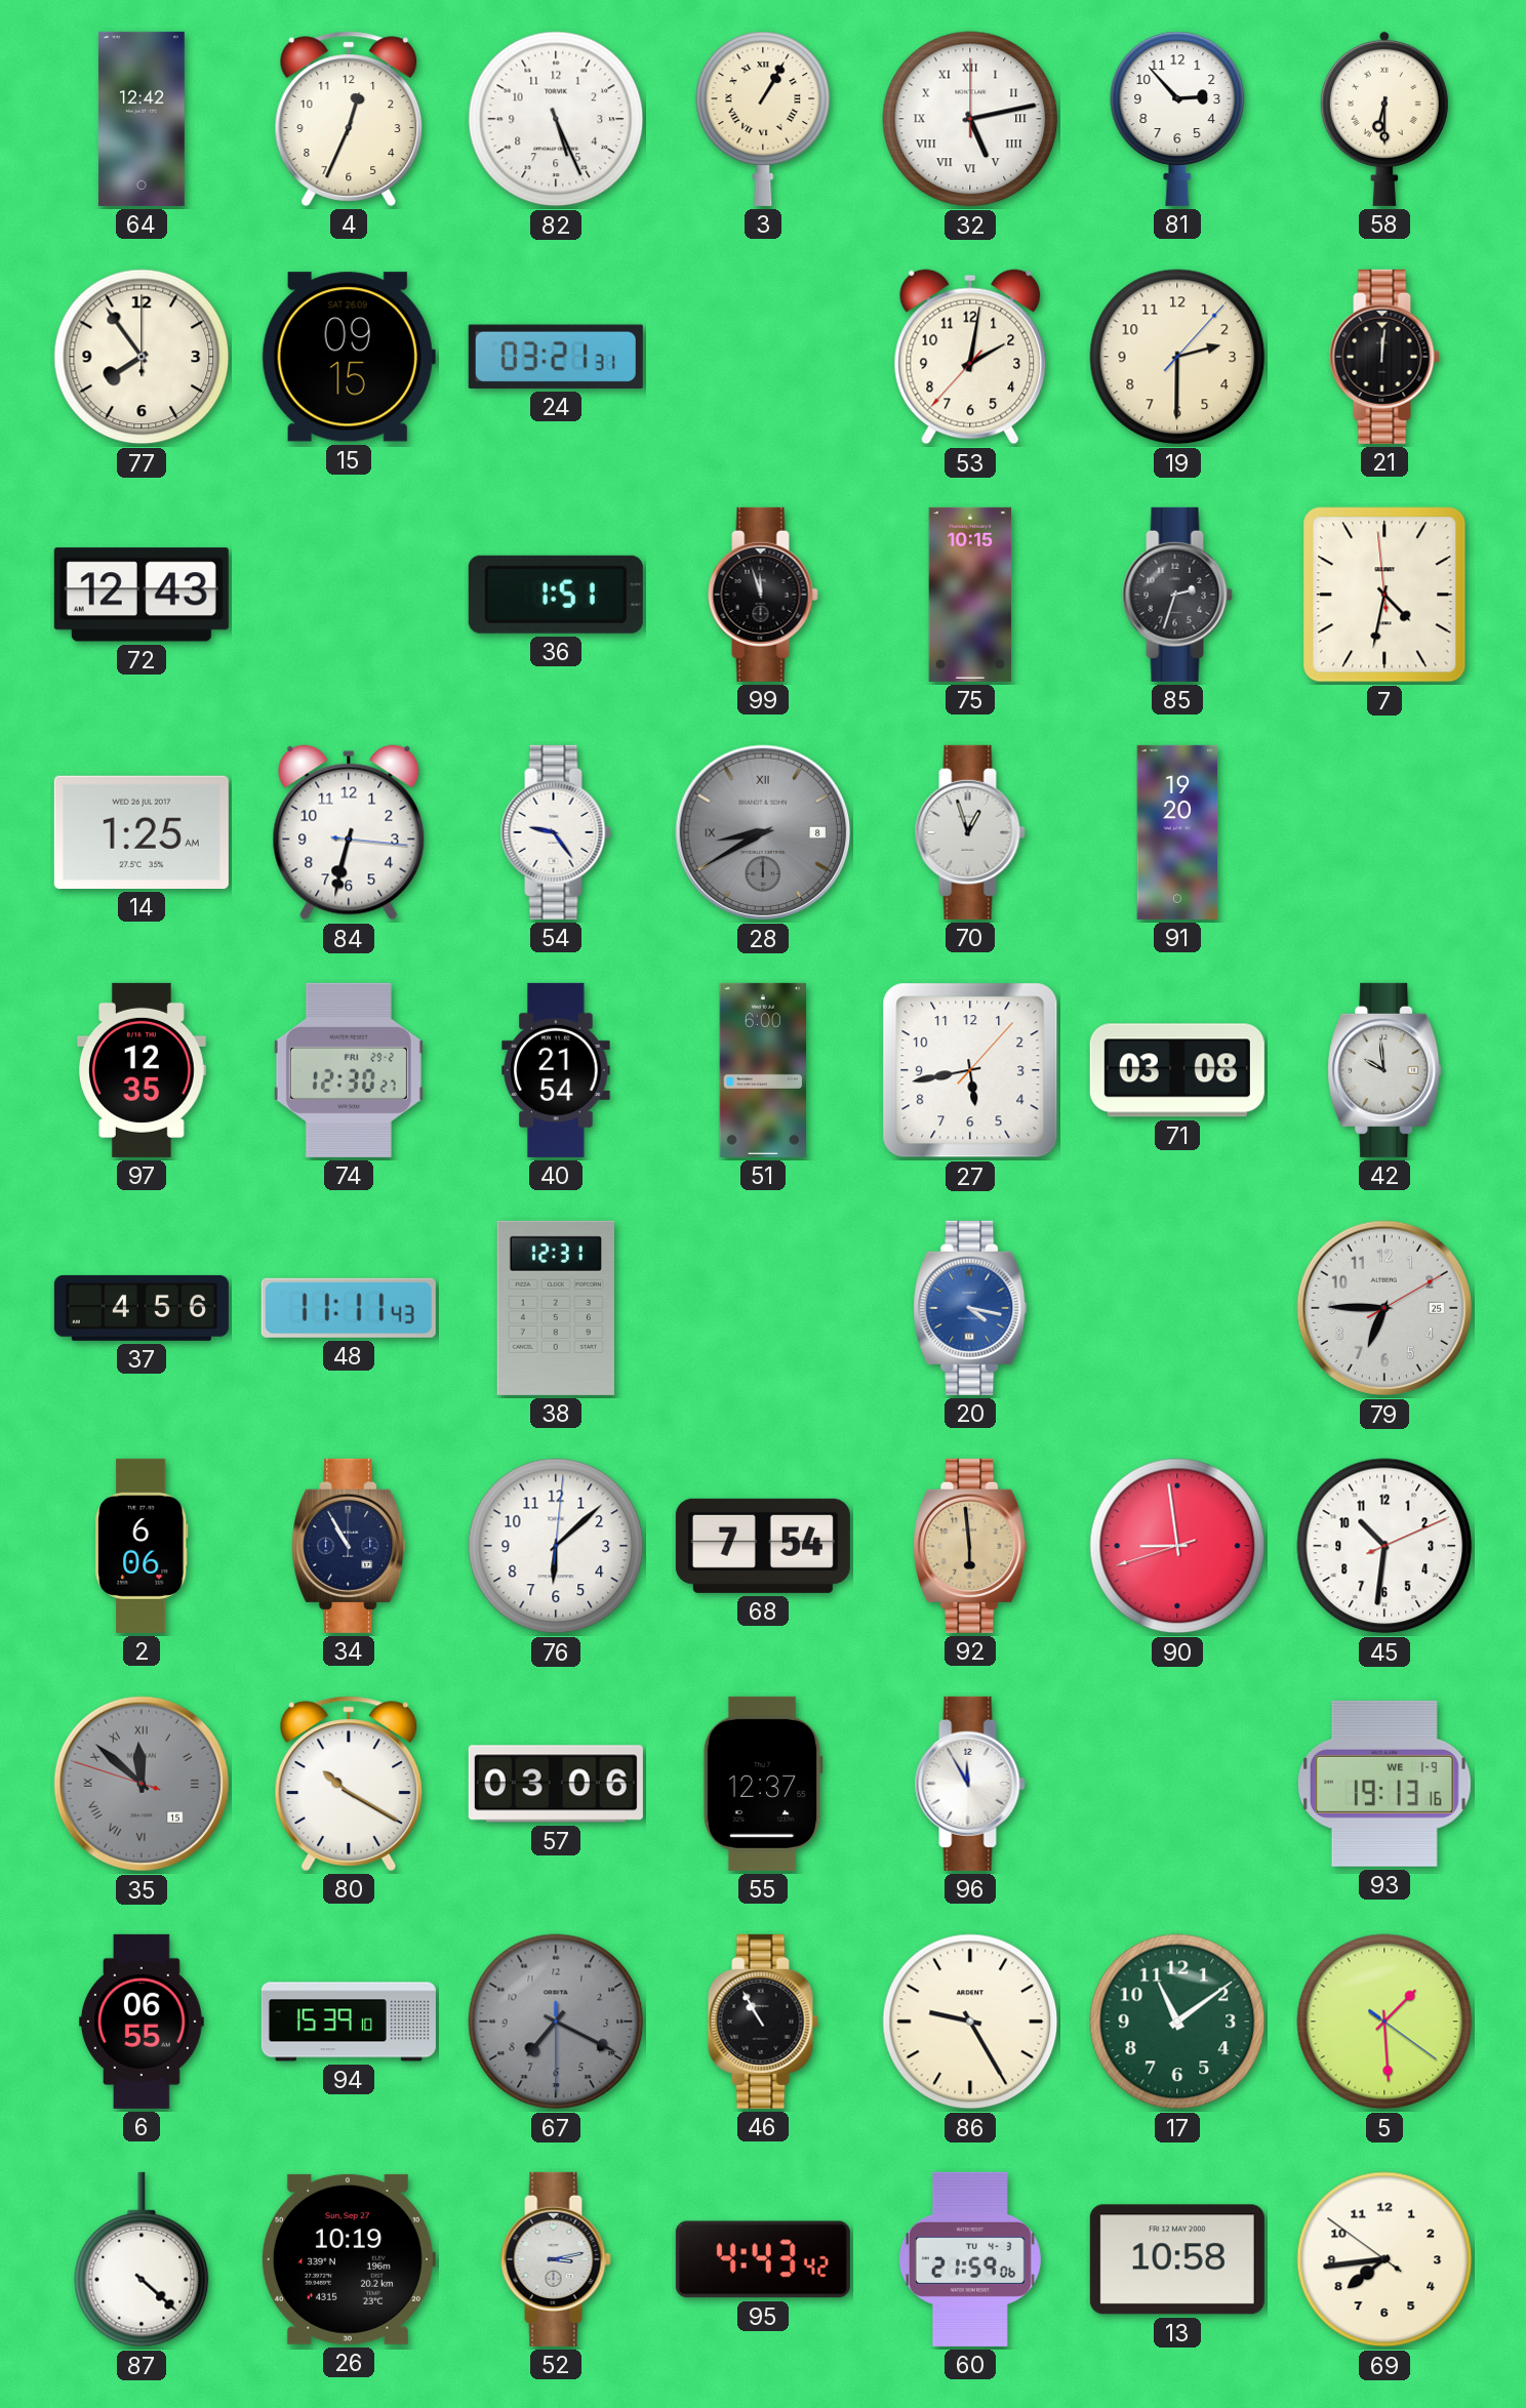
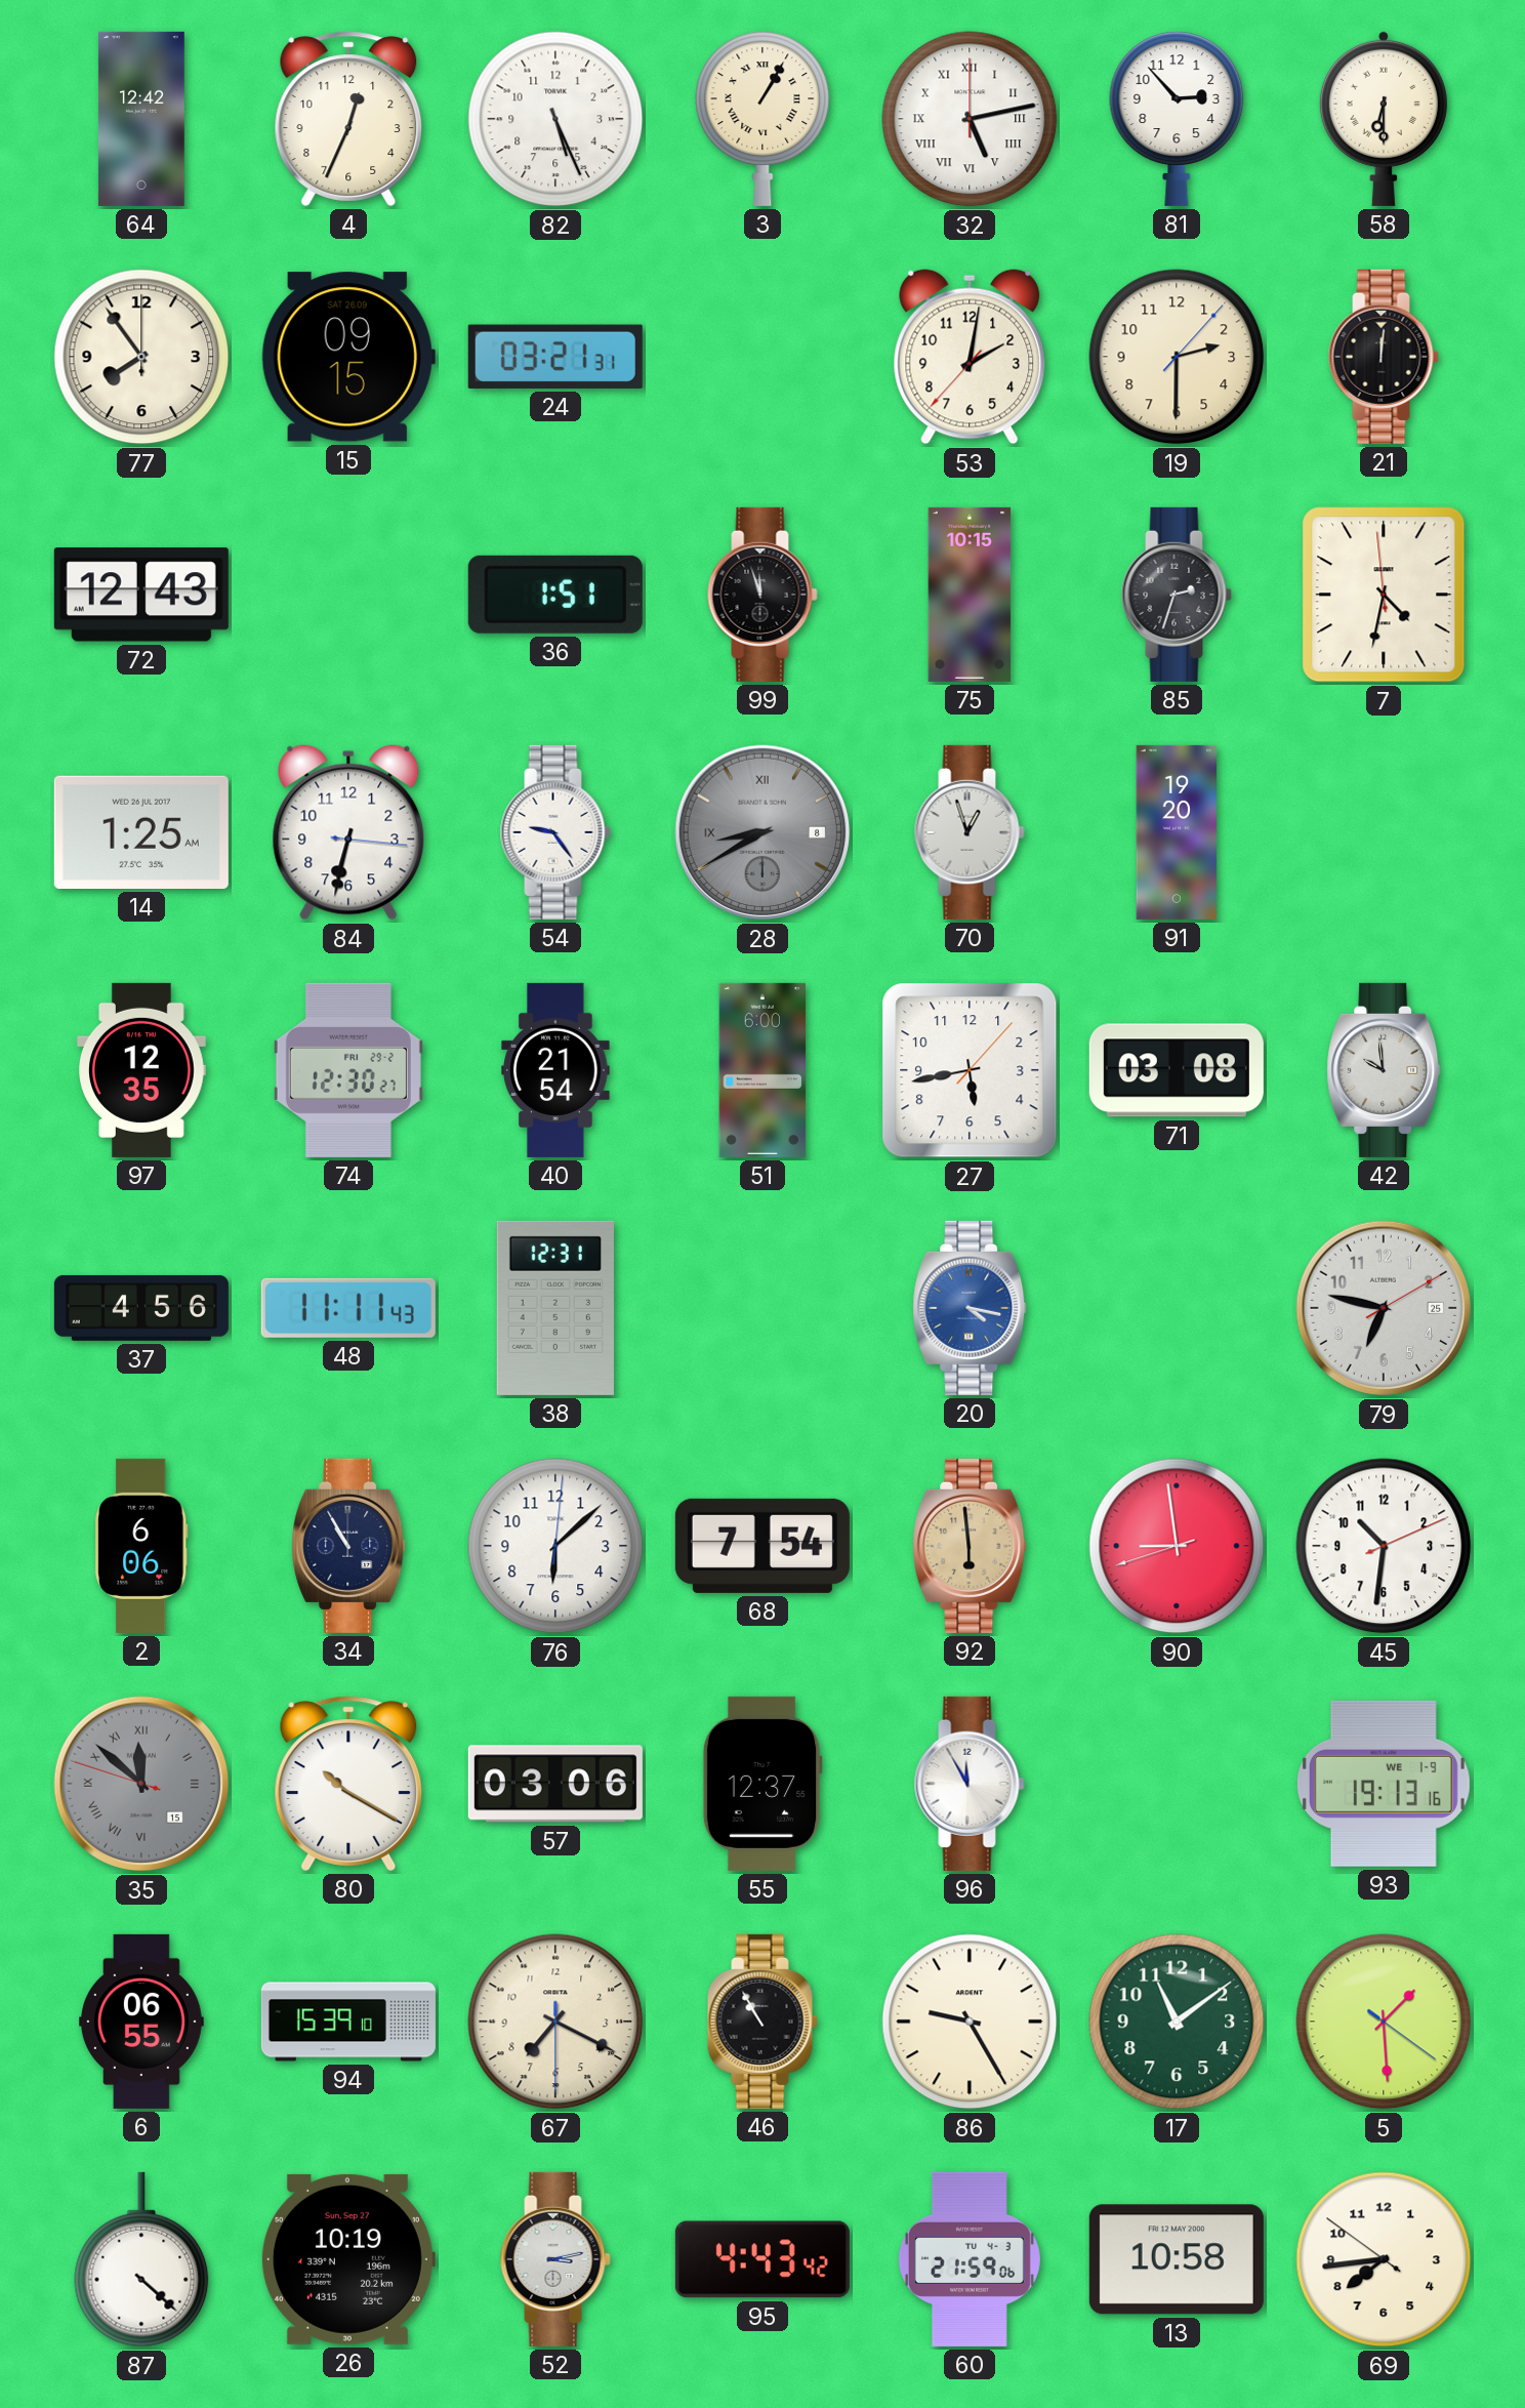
79: 6:45 -> 6:47 (1384, 1308)
67 dial: grey -> cream (555, 2022)
